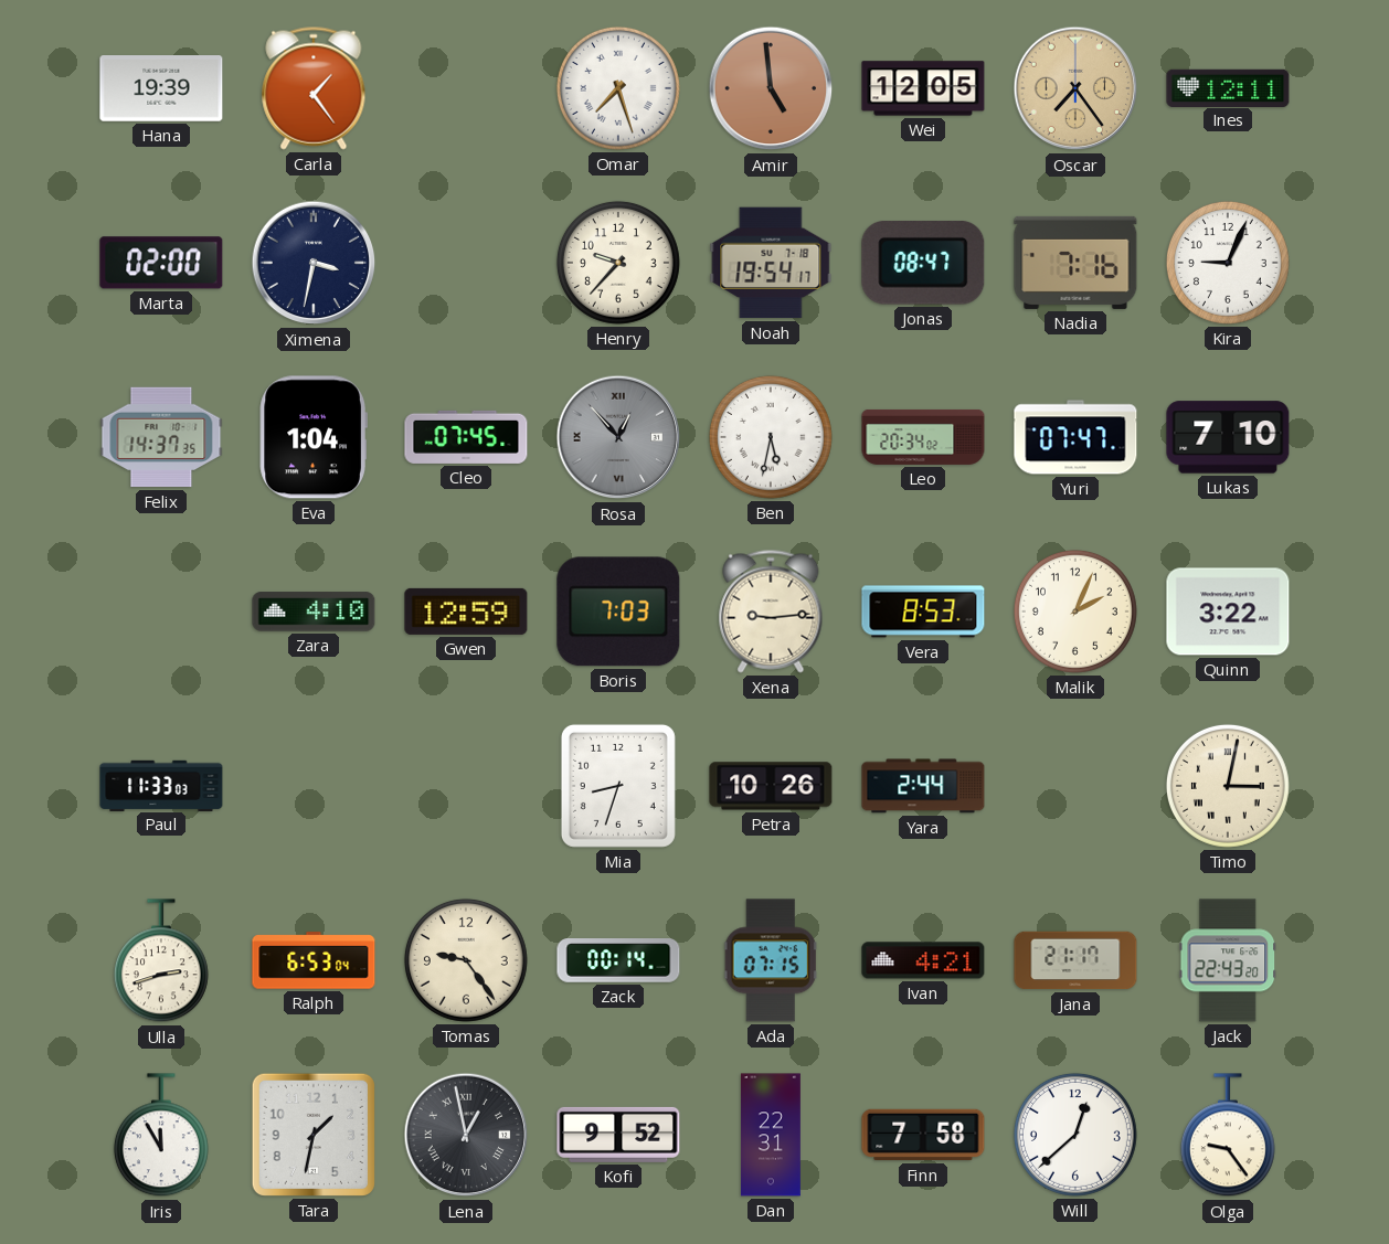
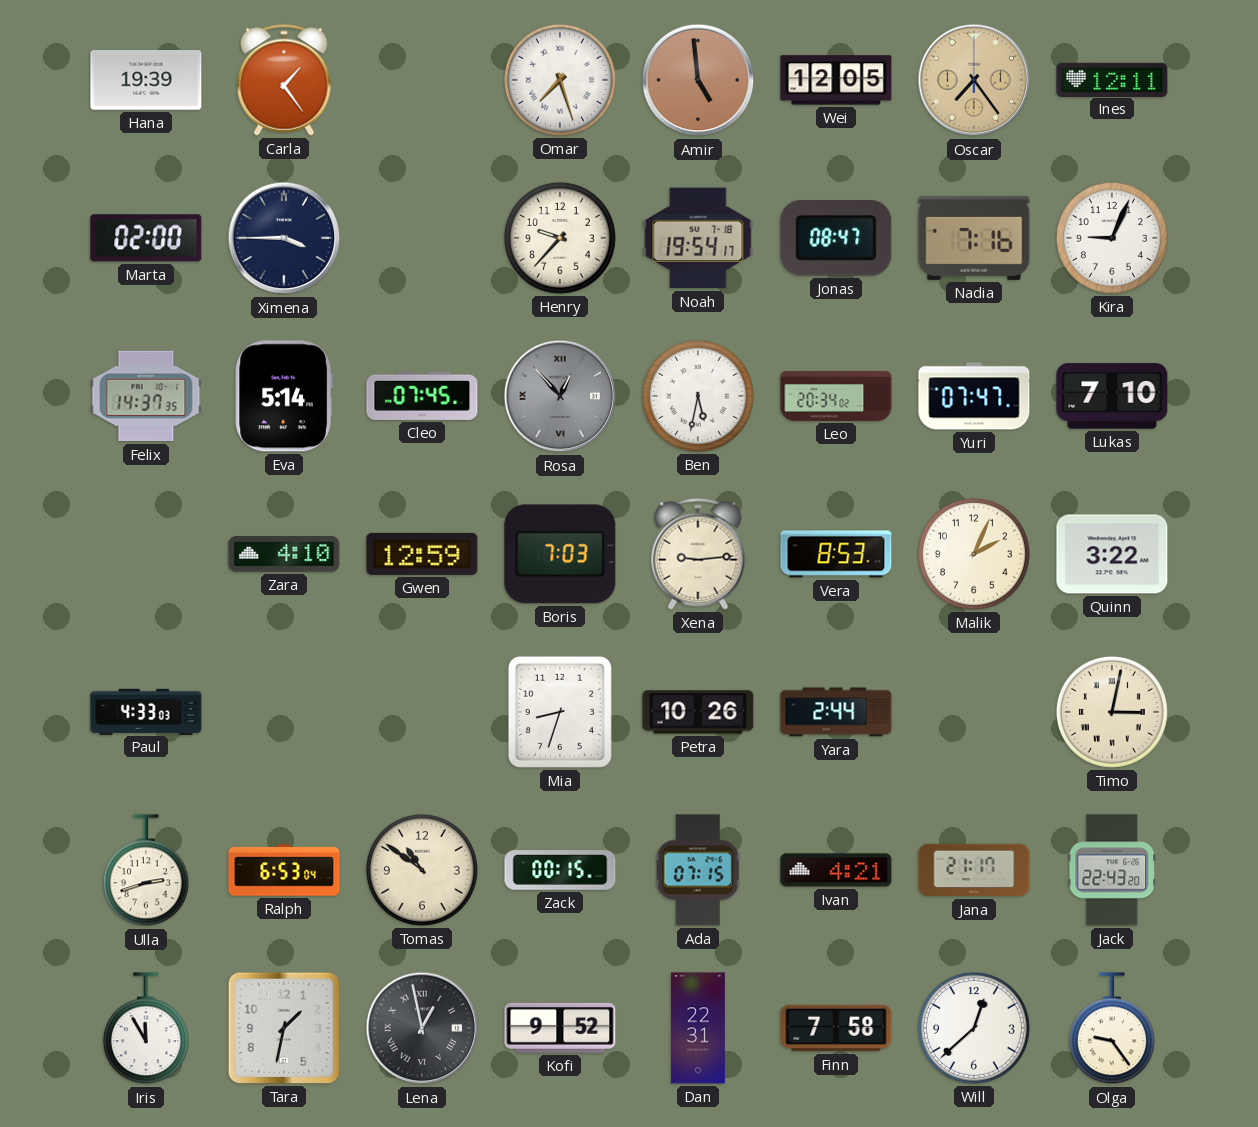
Ximena: 3:32 -> 3:45 (284, 238)
Eva: 1:04 -> 5:14 (284, 396)
Paul: 11:33 -> 4:33 (146, 711)
Tomas: 9:24 -> 10:51 (422, 870)
Zack: 00:14 -> 00:15 (560, 870)
